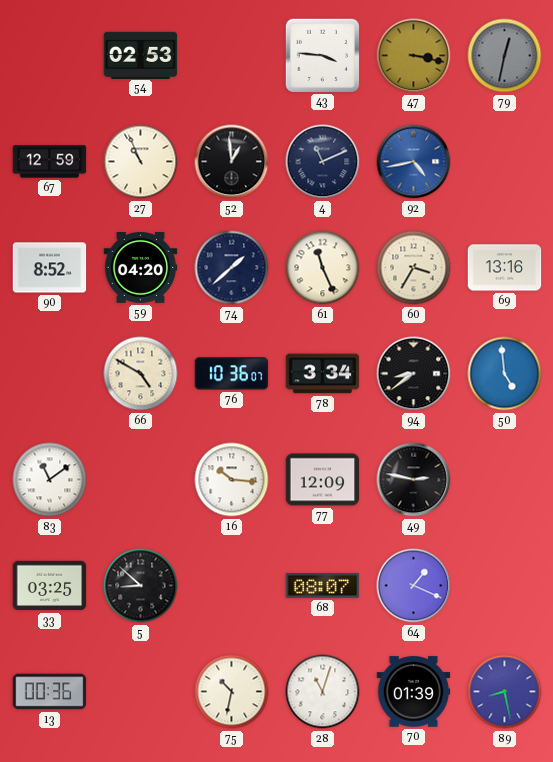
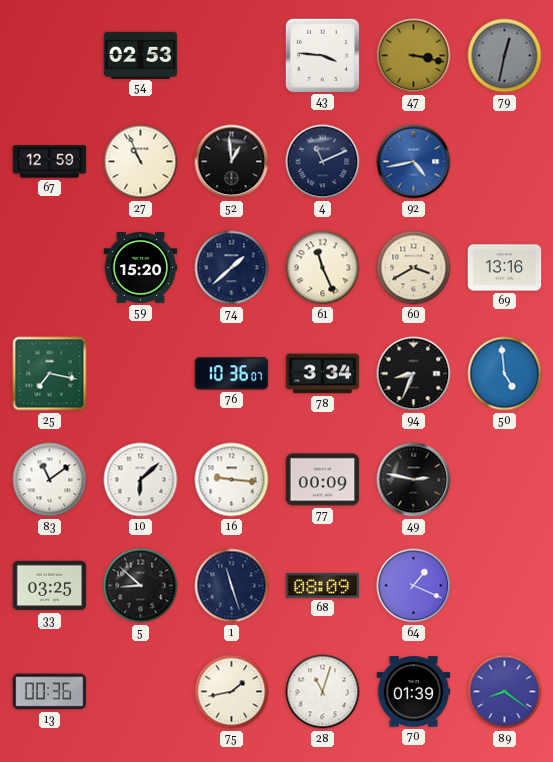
90: 8:52 -> none (50, 268)
59: 04:20 -> 15:20 (141, 268)
60: 3:35 -> 3:40 (414, 268)
25: none -> 7:17 (50, 374)
66: 4:50 -> none (141, 374)
94: 8:39 -> 8:34 (414, 374)
10: none -> 6:08 (141, 480)
16: 10:16 -> 9:16 (232, 480)
77: 12:09 -> 00:09 (323, 480)
1: none -> 11:27 (232, 586)
68: 08:07 -> 08:09 (323, 586)
75: 10:32 -> 1:43 (232, 692)
89: 8:28 -> 8:21 (505, 692)
